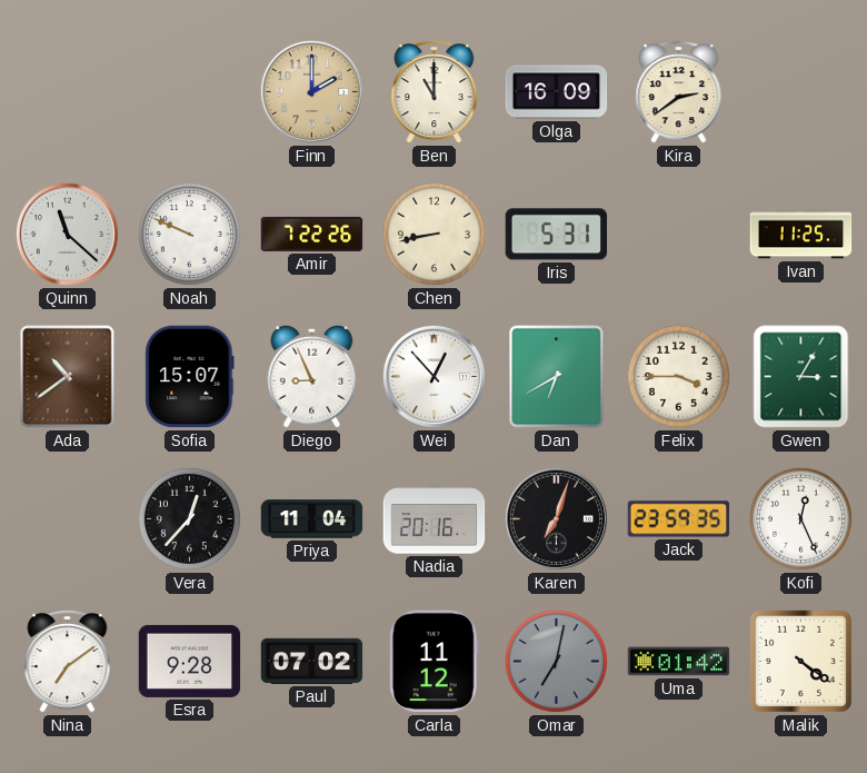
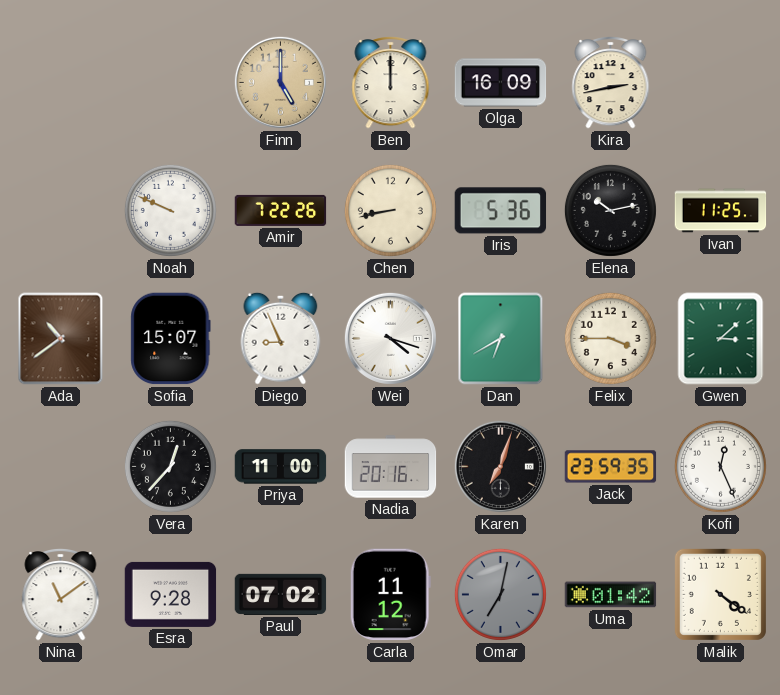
Finn: 2:00 -> 5:00 (280, 82)
Ben: 11:00 -> 12:00 (391, 83)
Kira: 2:39 -> 2:43 (611, 83)
Quinn: 11:22 -> none (67, 234)
Iris: 5:31 -> 5:36 (501, 211)
Elena: none -> 10:13 (610, 210)
Wei: 12:53 -> 4:18 (390, 338)
Gwen: 3:05 -> 3:08 (721, 339)
Priya: 11:04 -> 11:00 (281, 467)
Nina: 7:09 -> 11:09 (61, 595)
